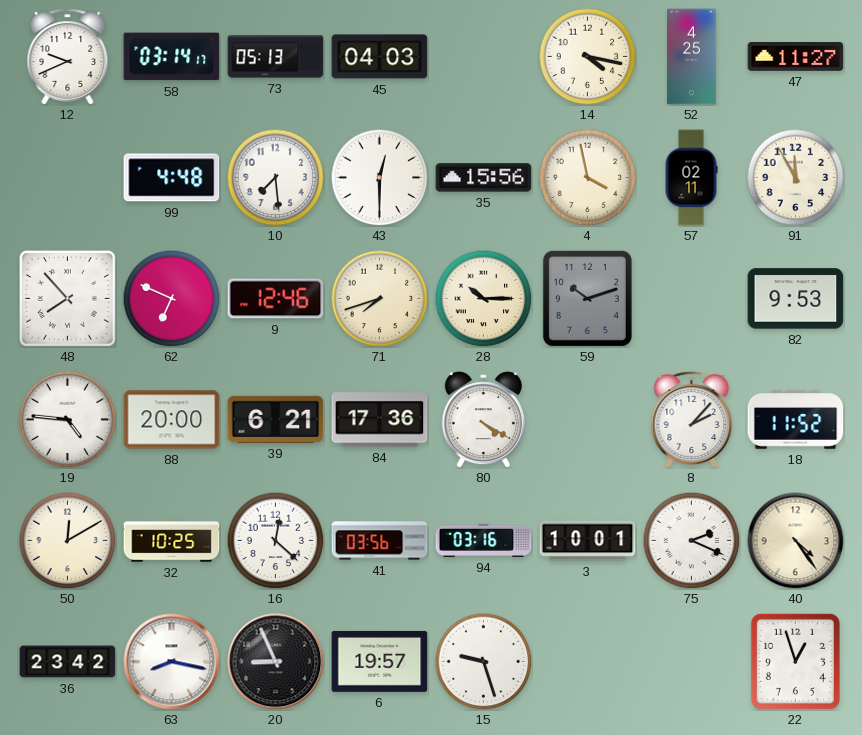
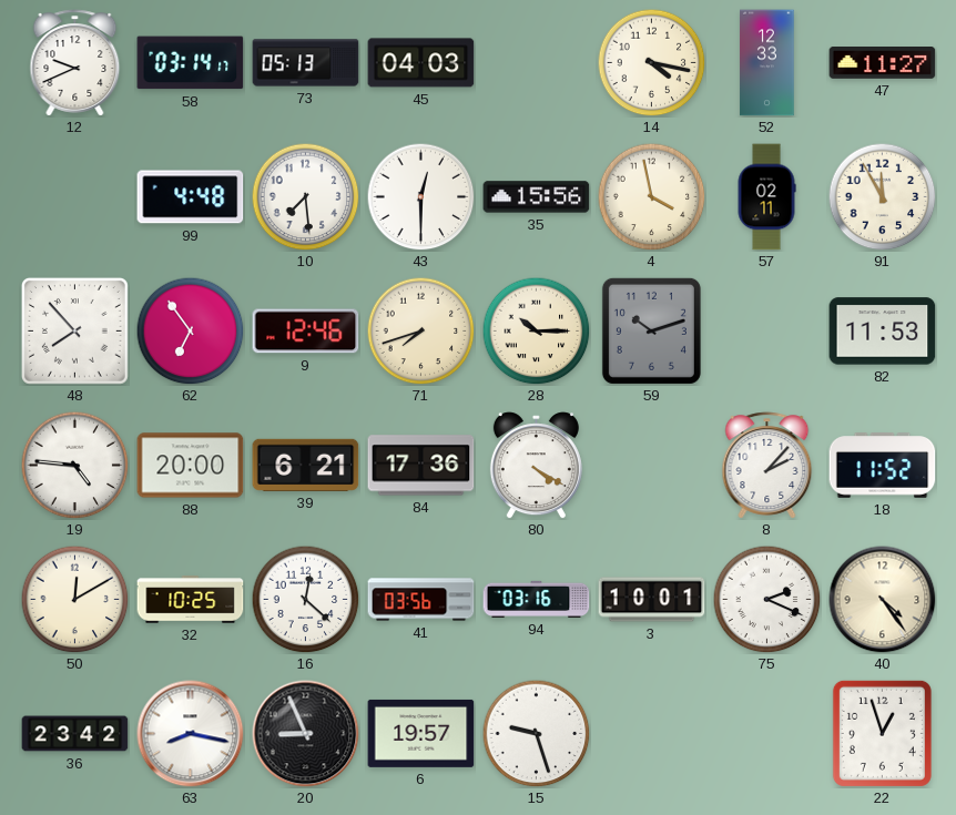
52: 4:25 -> 12:33 (767, 63)
62: 6:49 -> 6:54 (190, 330)
82: 9:53 -> 11:53 (883, 332)
